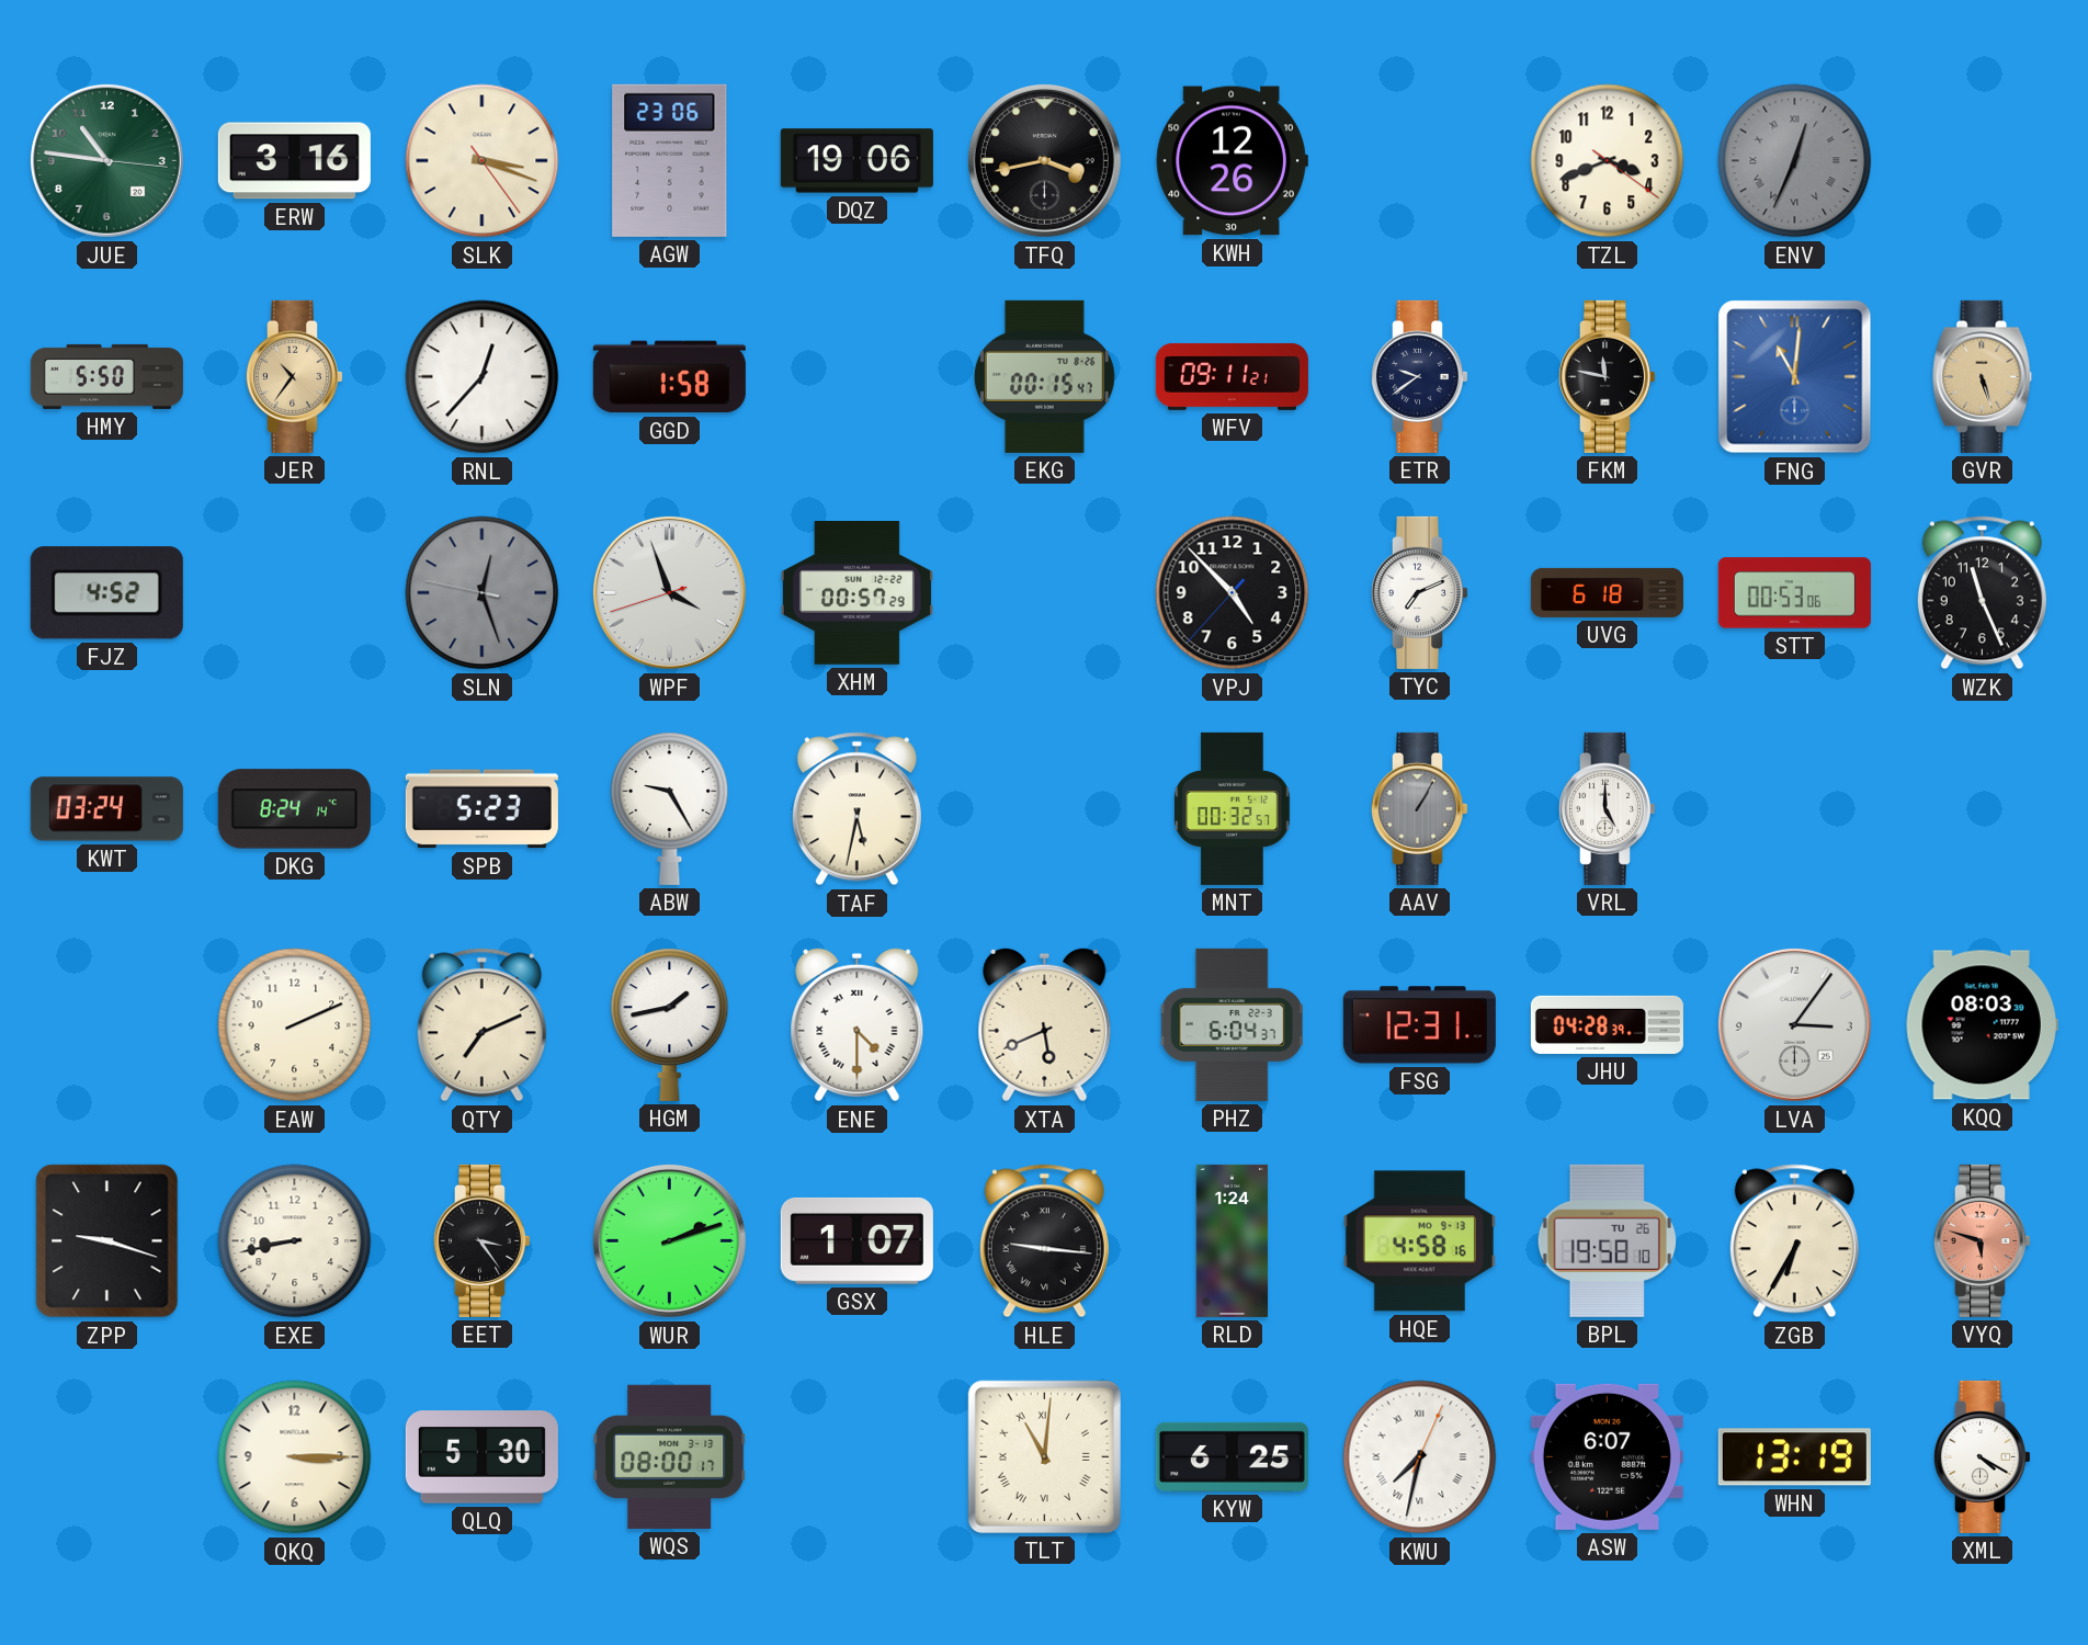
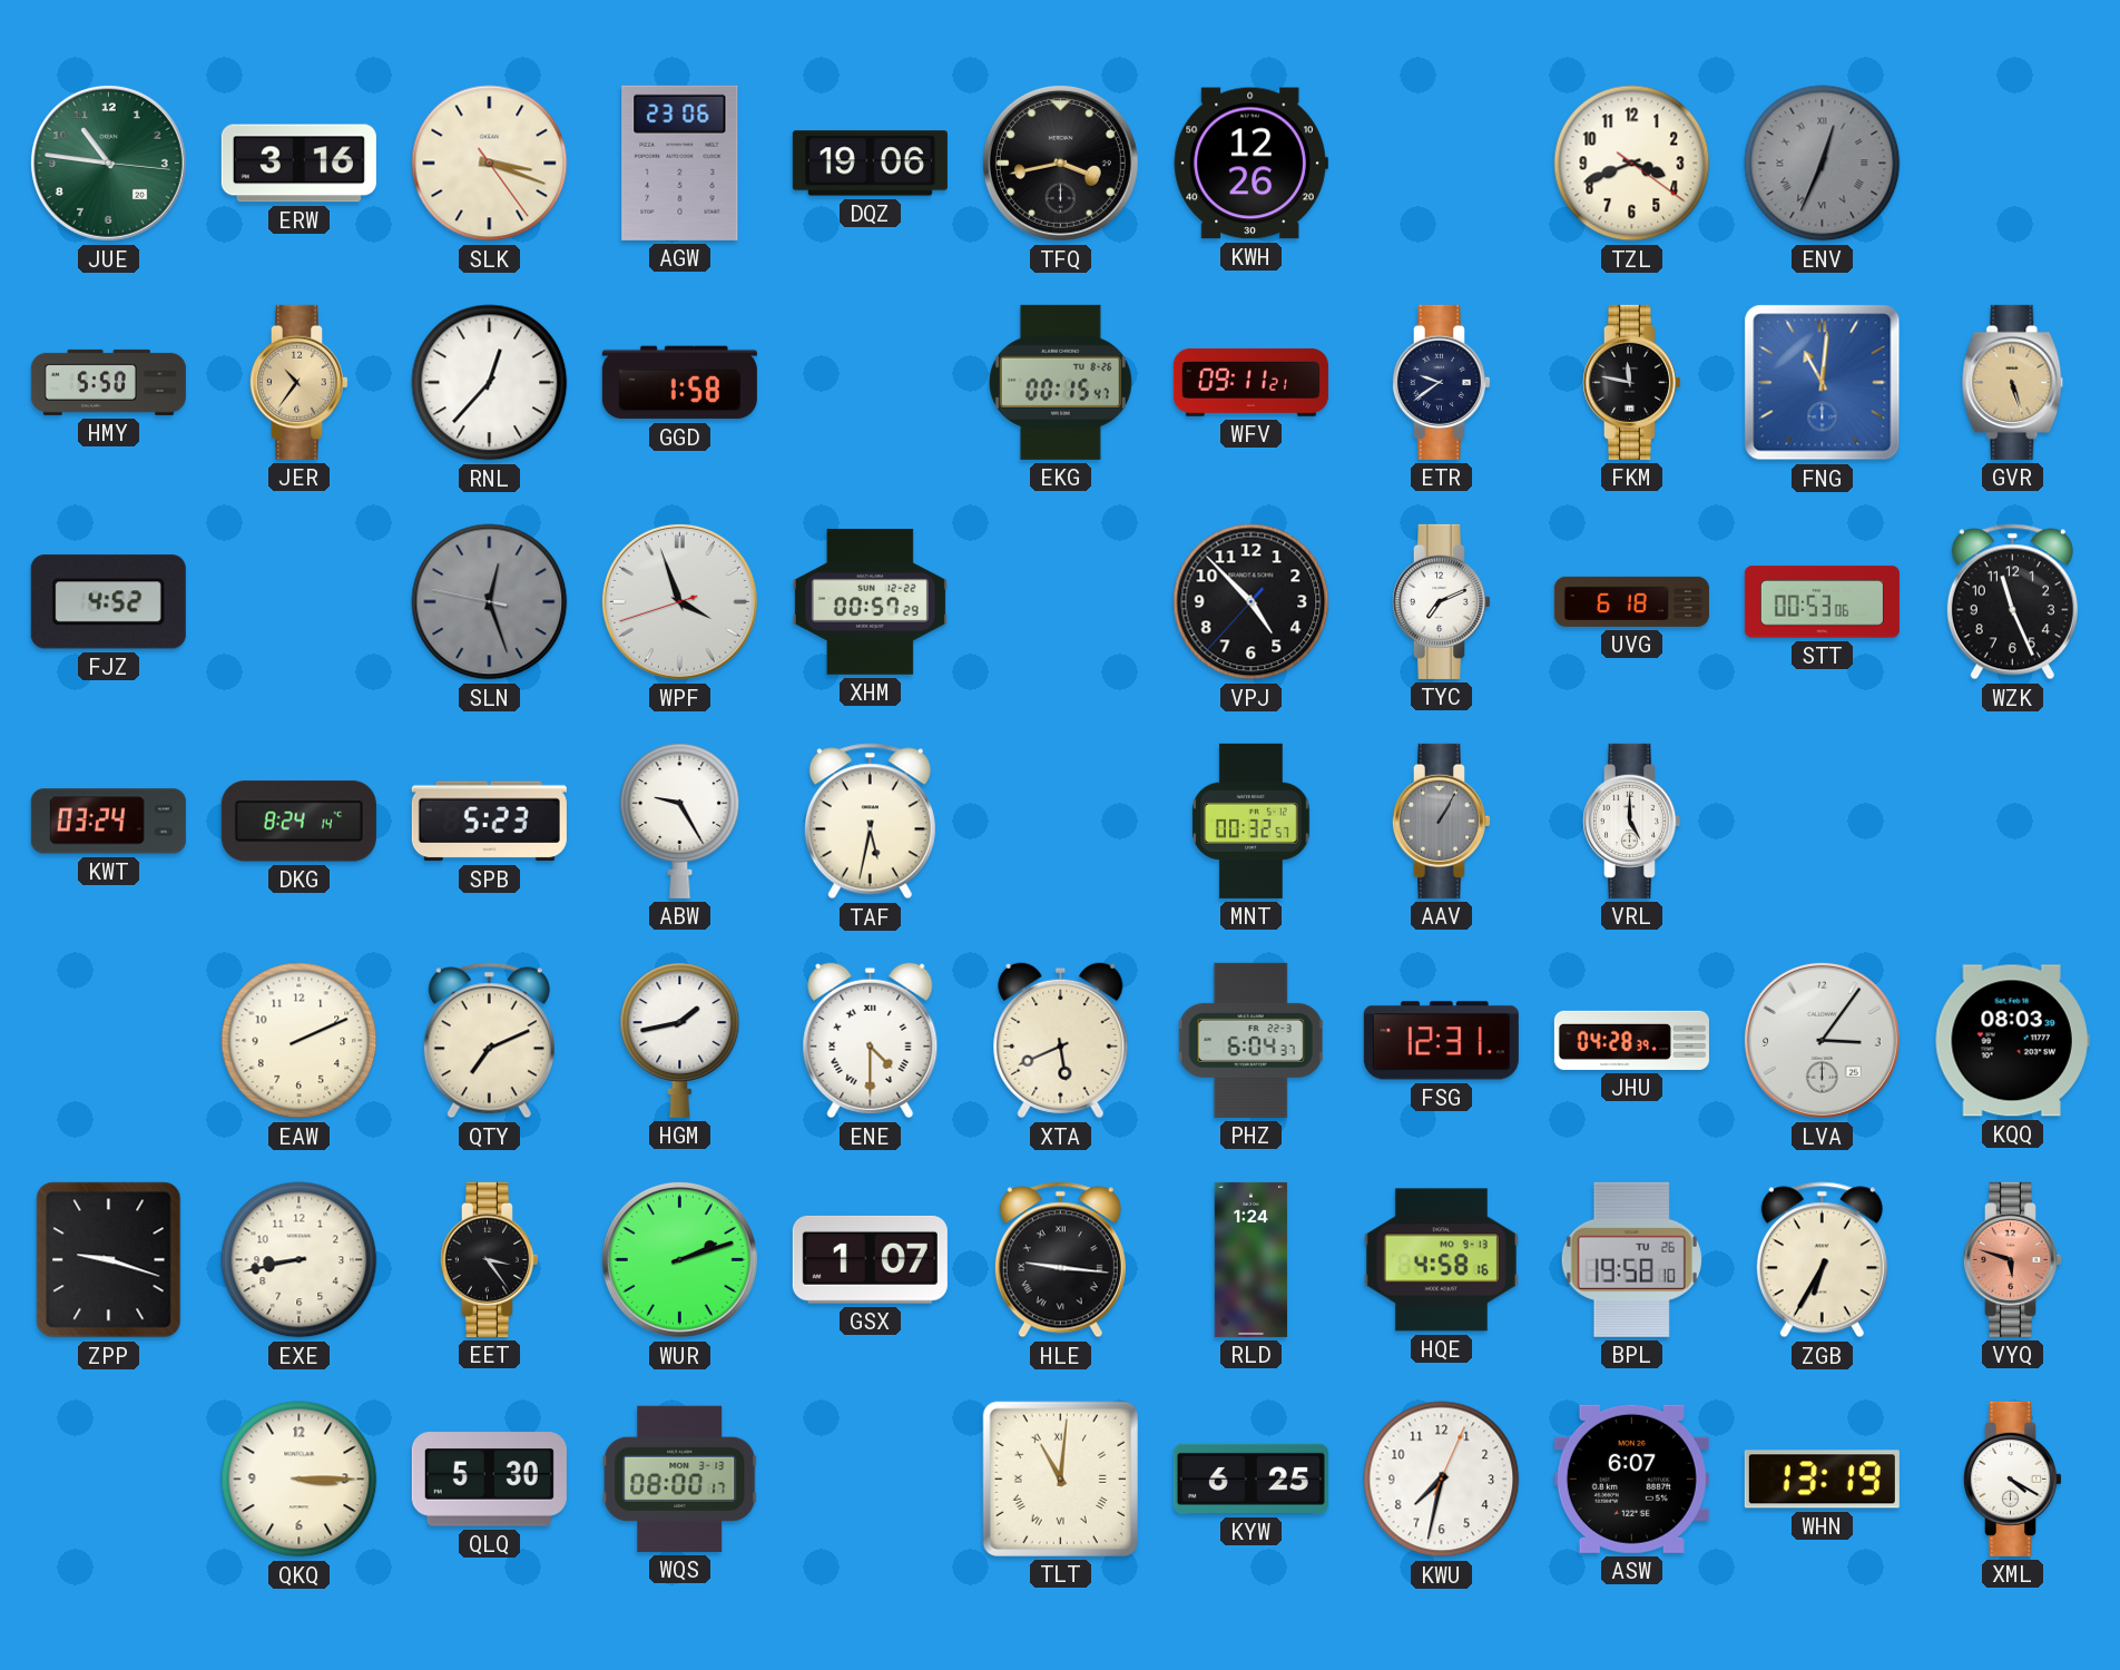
KWU numerals: Roman -> Arabic (1442, 1480)
